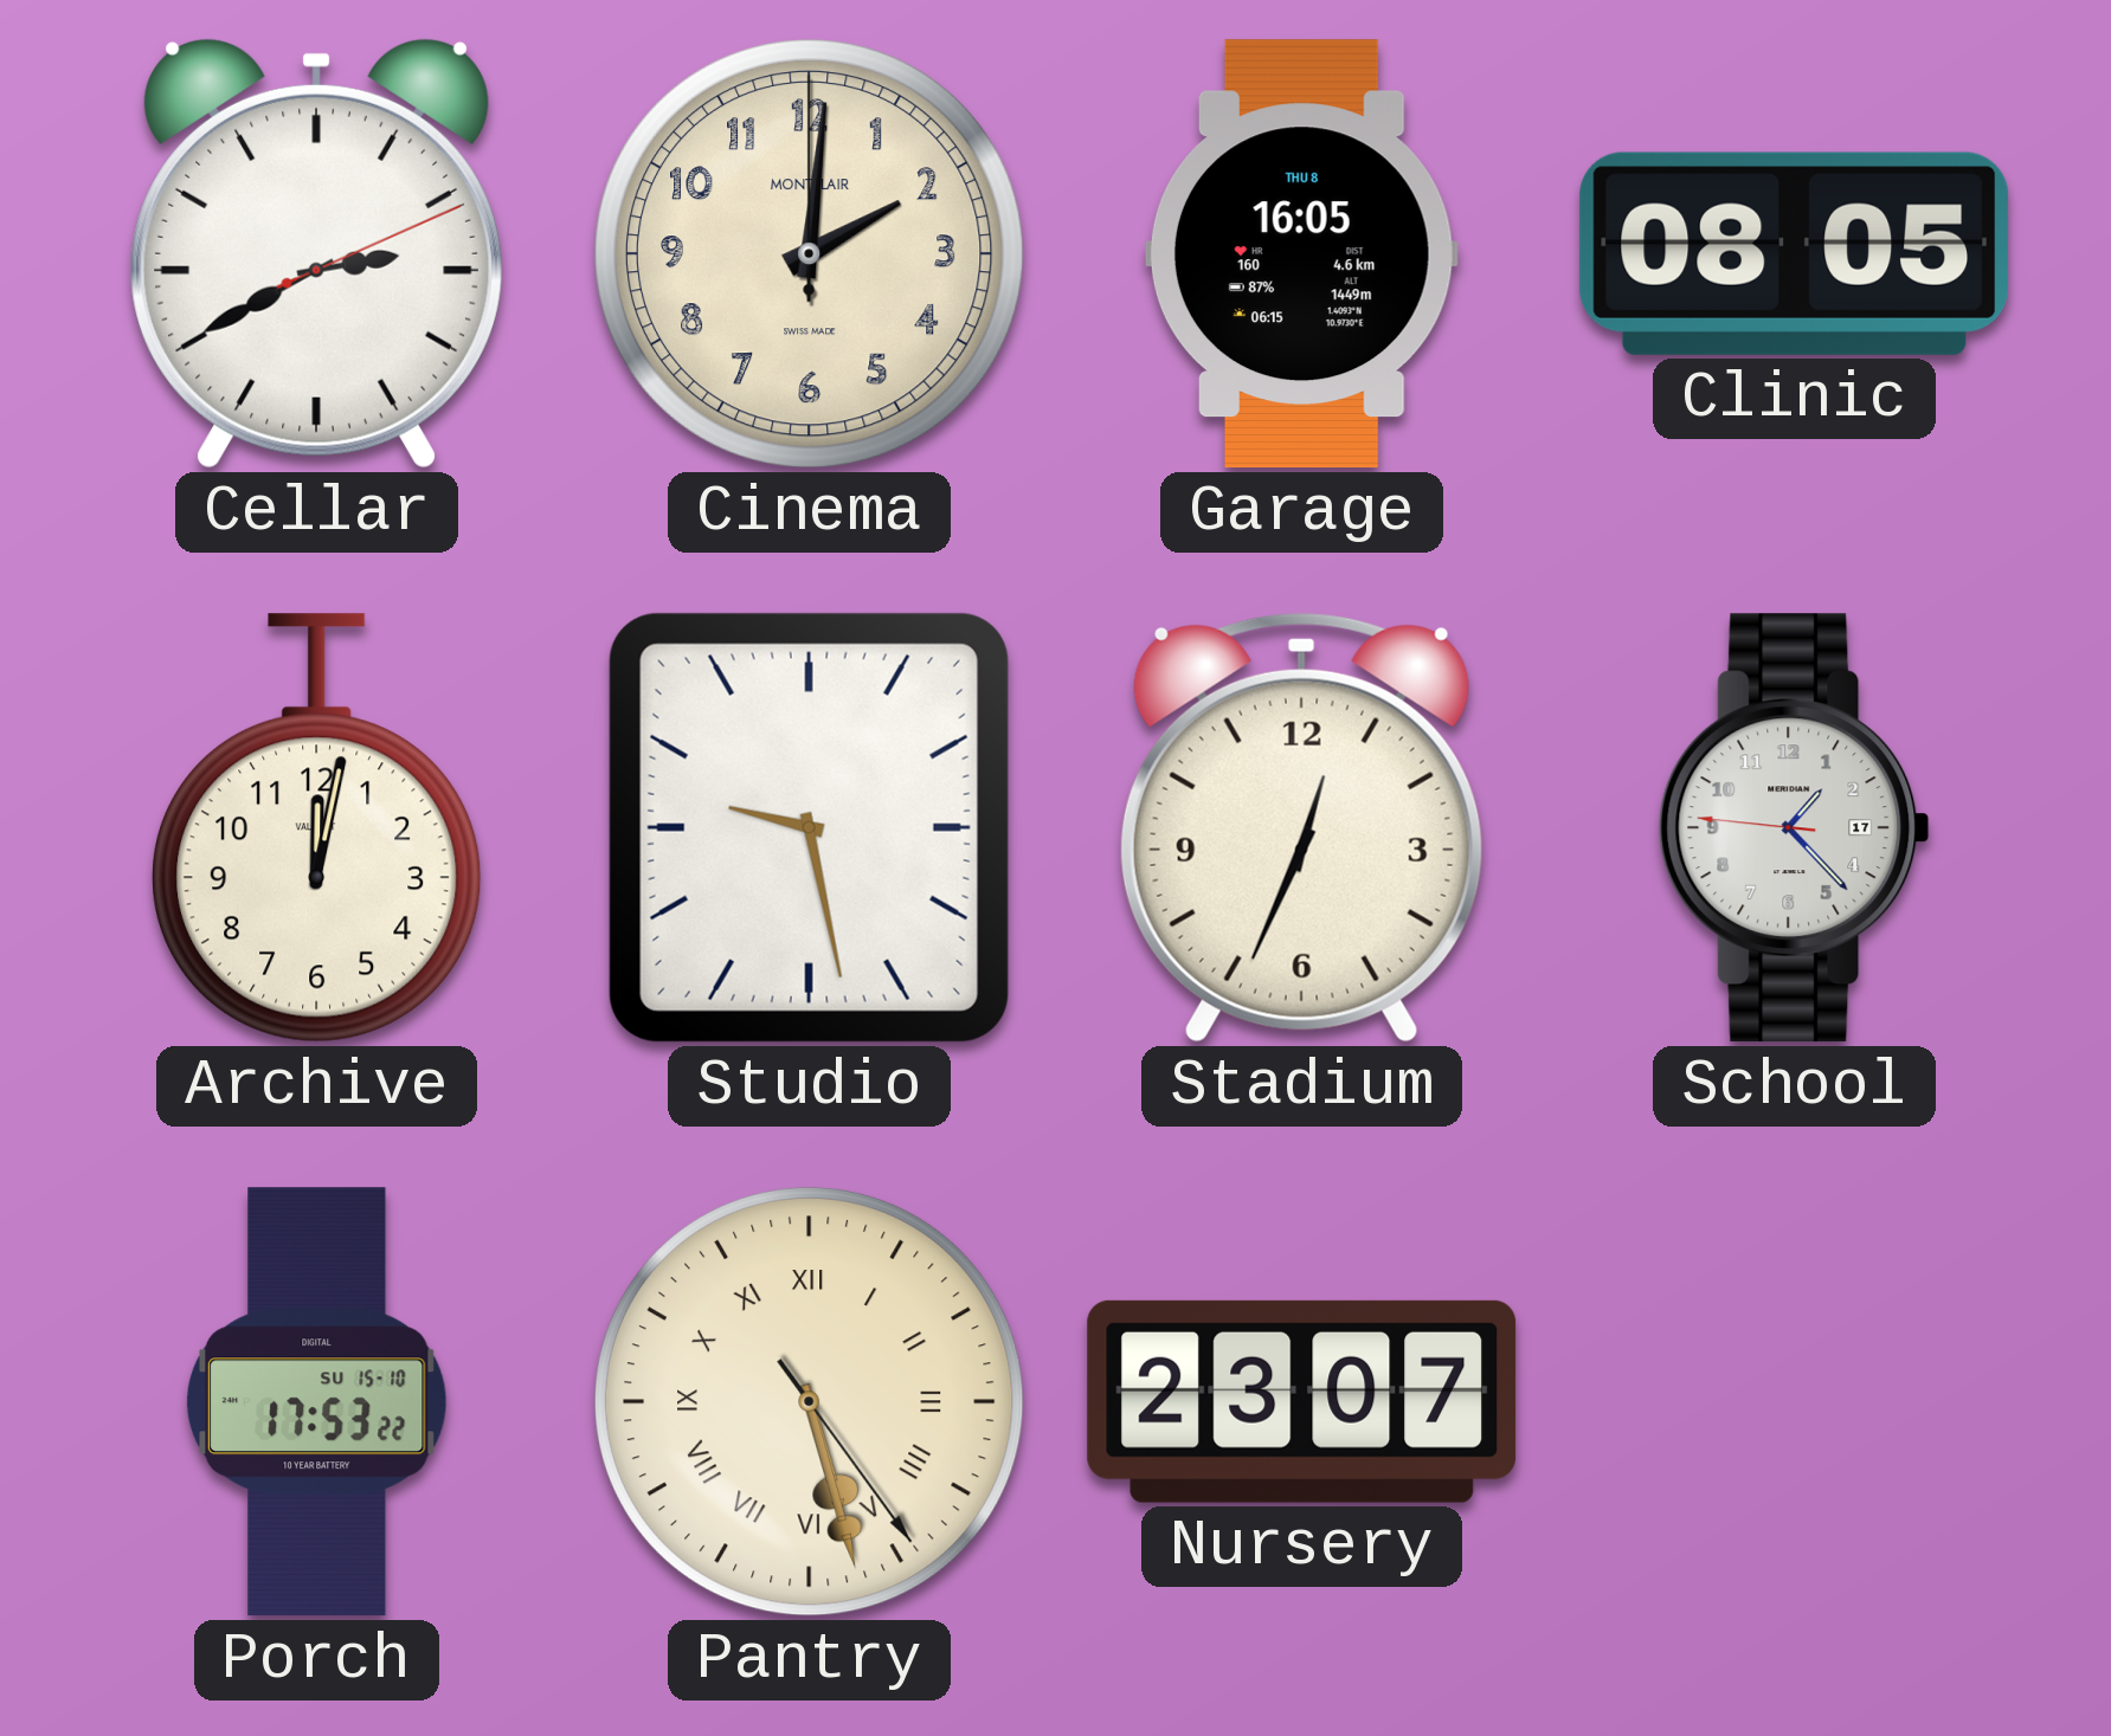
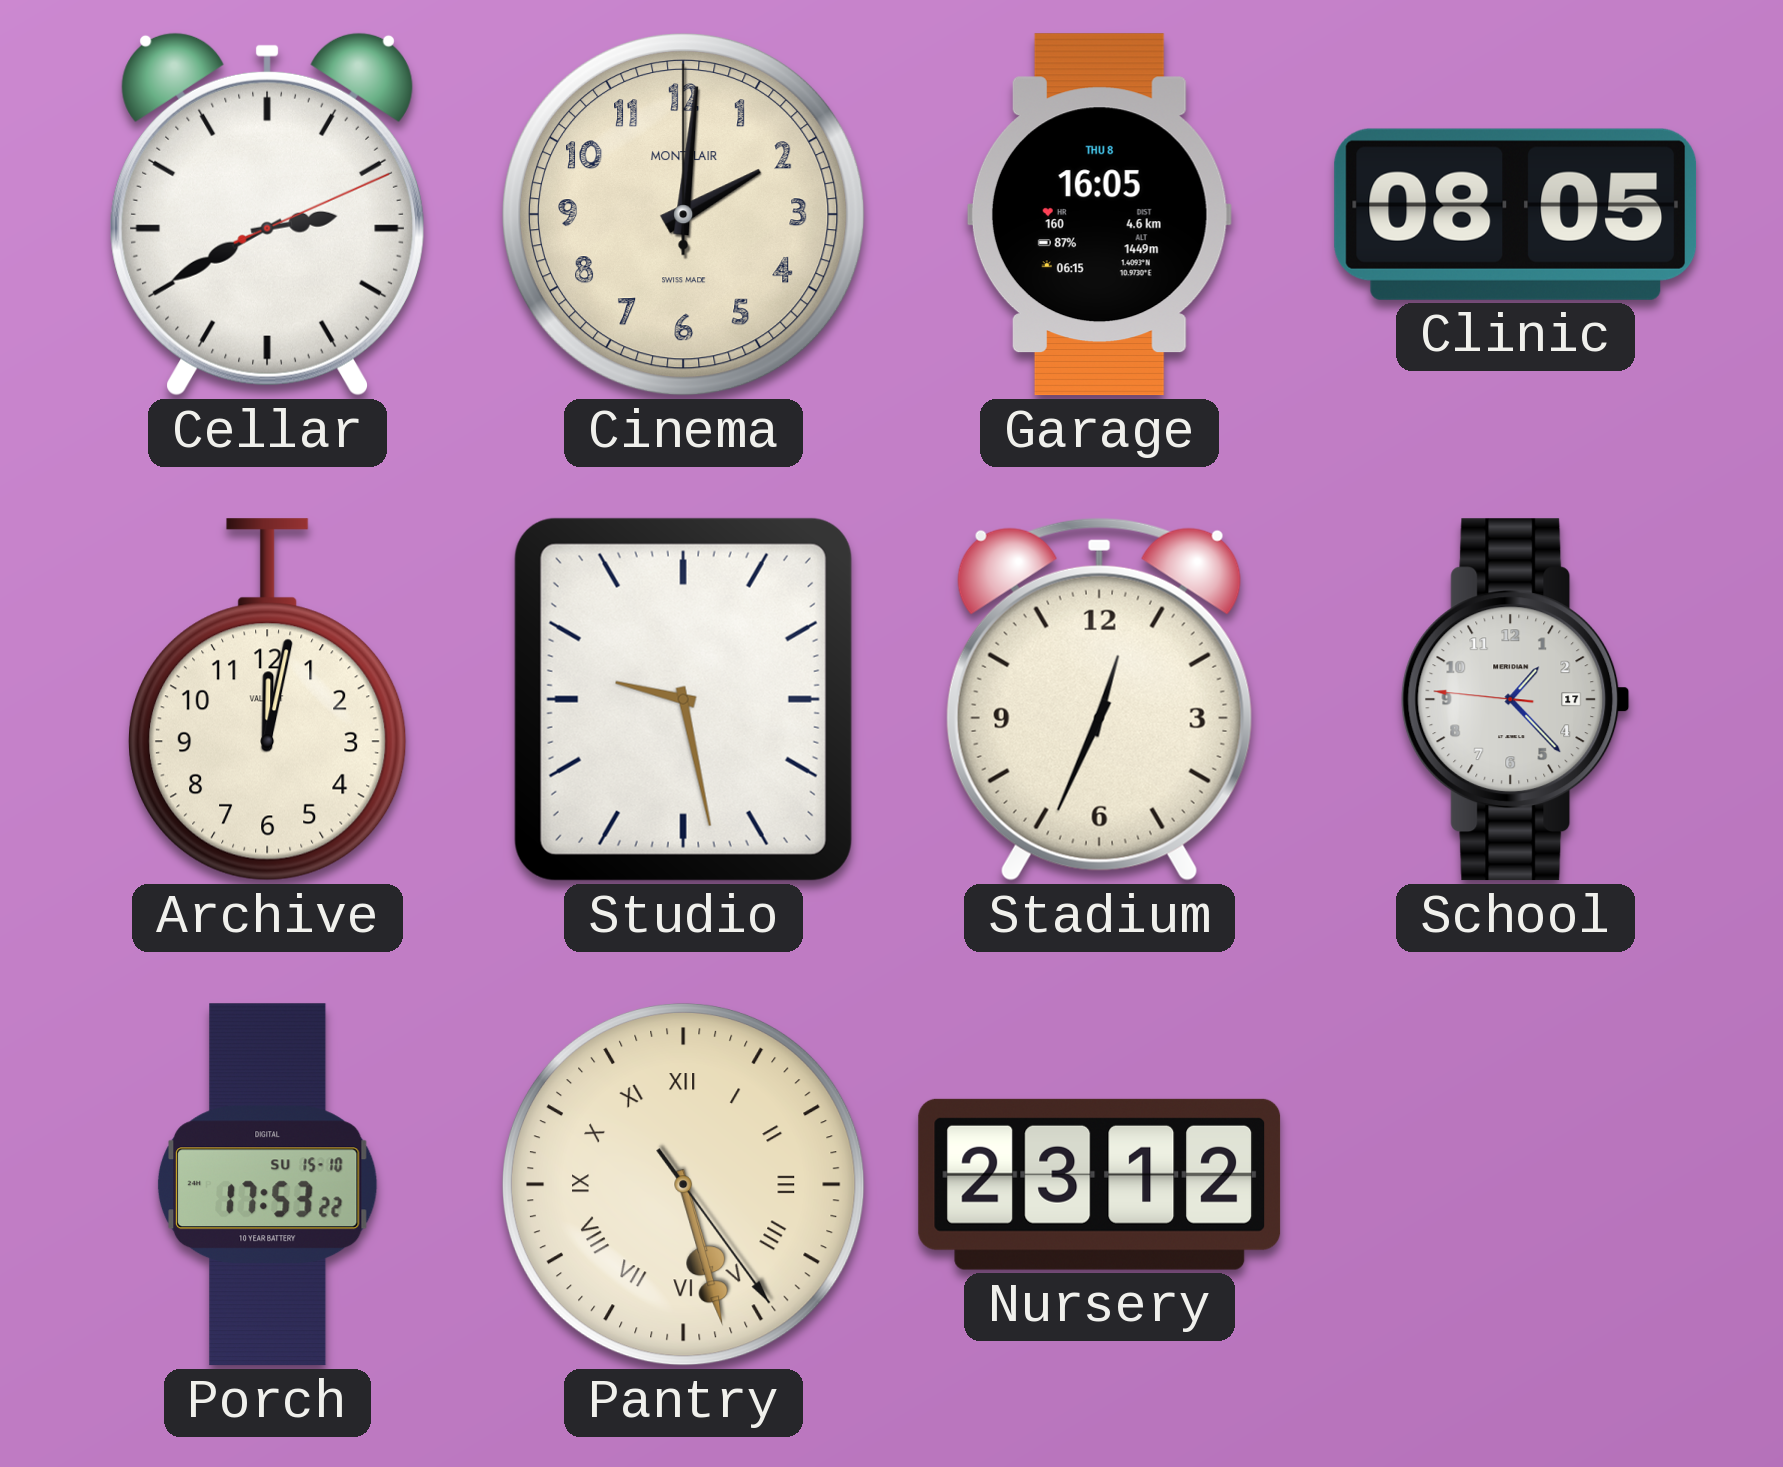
Nursery: 23:07 -> 23:12 (1100, 1184)
